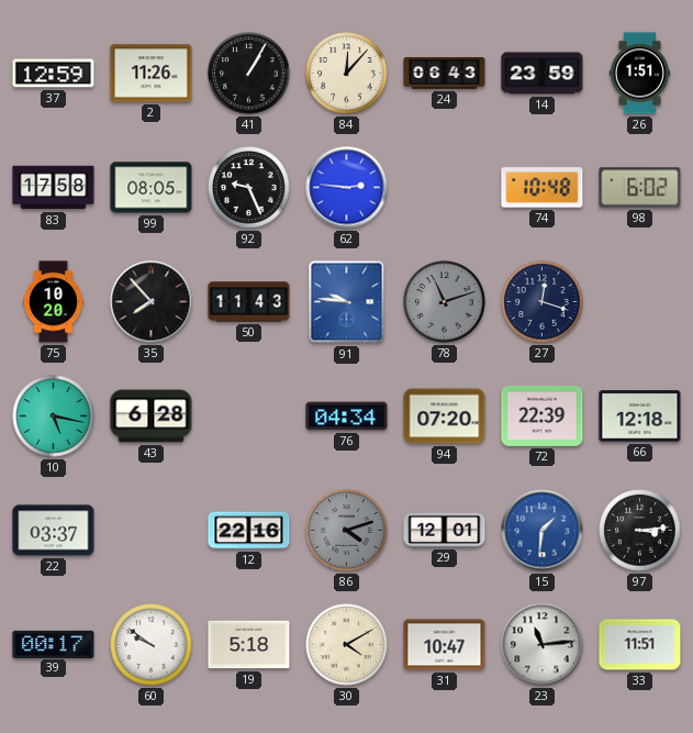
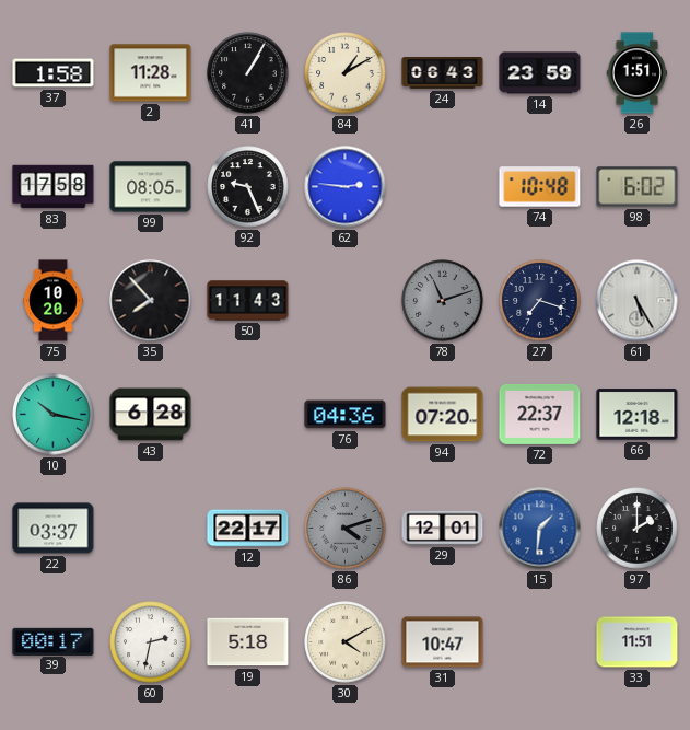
37: 12:59 -> 1:58 (54, 73)
2: 11:26 -> 11:28 (151, 73)
84: 12:07 -> 1:10 (346, 73)
91: 9:46 -> none (347, 302)
27: 12:18 -> 7:18 (540, 301)
61: none -> 5:25 (638, 301)
10: 5:17 -> 10:17 (54, 415)
76: 04:34 -> 04:36 (346, 415)
72: 22:39 -> 22:37 (540, 414)
12: 22:16 -> 22:17 (248, 529)
97: 3:14 -> 2:00 (638, 529)
60: 9:51 -> 2:32 (151, 642)
23: 11:14 -> none (543, 645)
